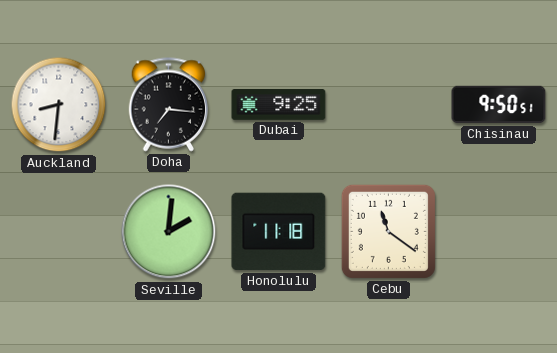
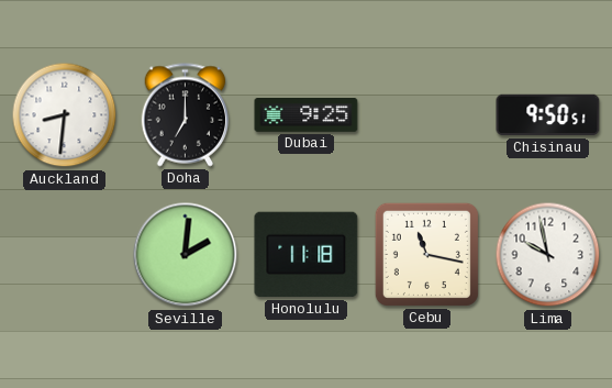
Doha: 7:16 -> 7:00 (186, 115)
Cebu: 11:21 -> 11:17 (426, 254)
Lima: none -> 9:58 (548, 255)
